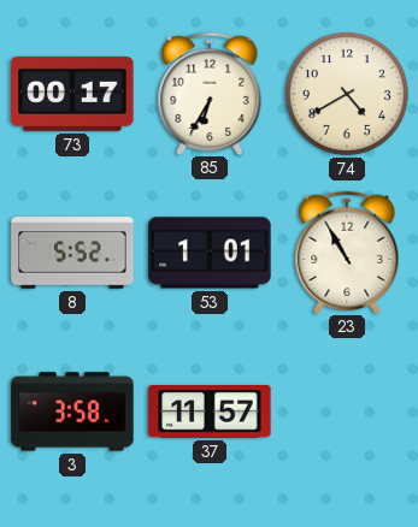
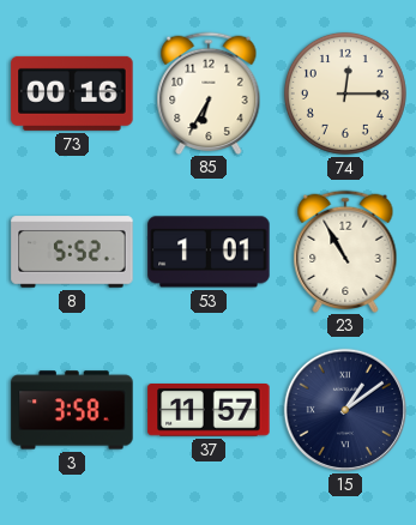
73: 00:17 -> 00:16 (72, 93)
74: 4:40 -> 12:15 (345, 93)
15: none -> 1:09 (345, 410)
